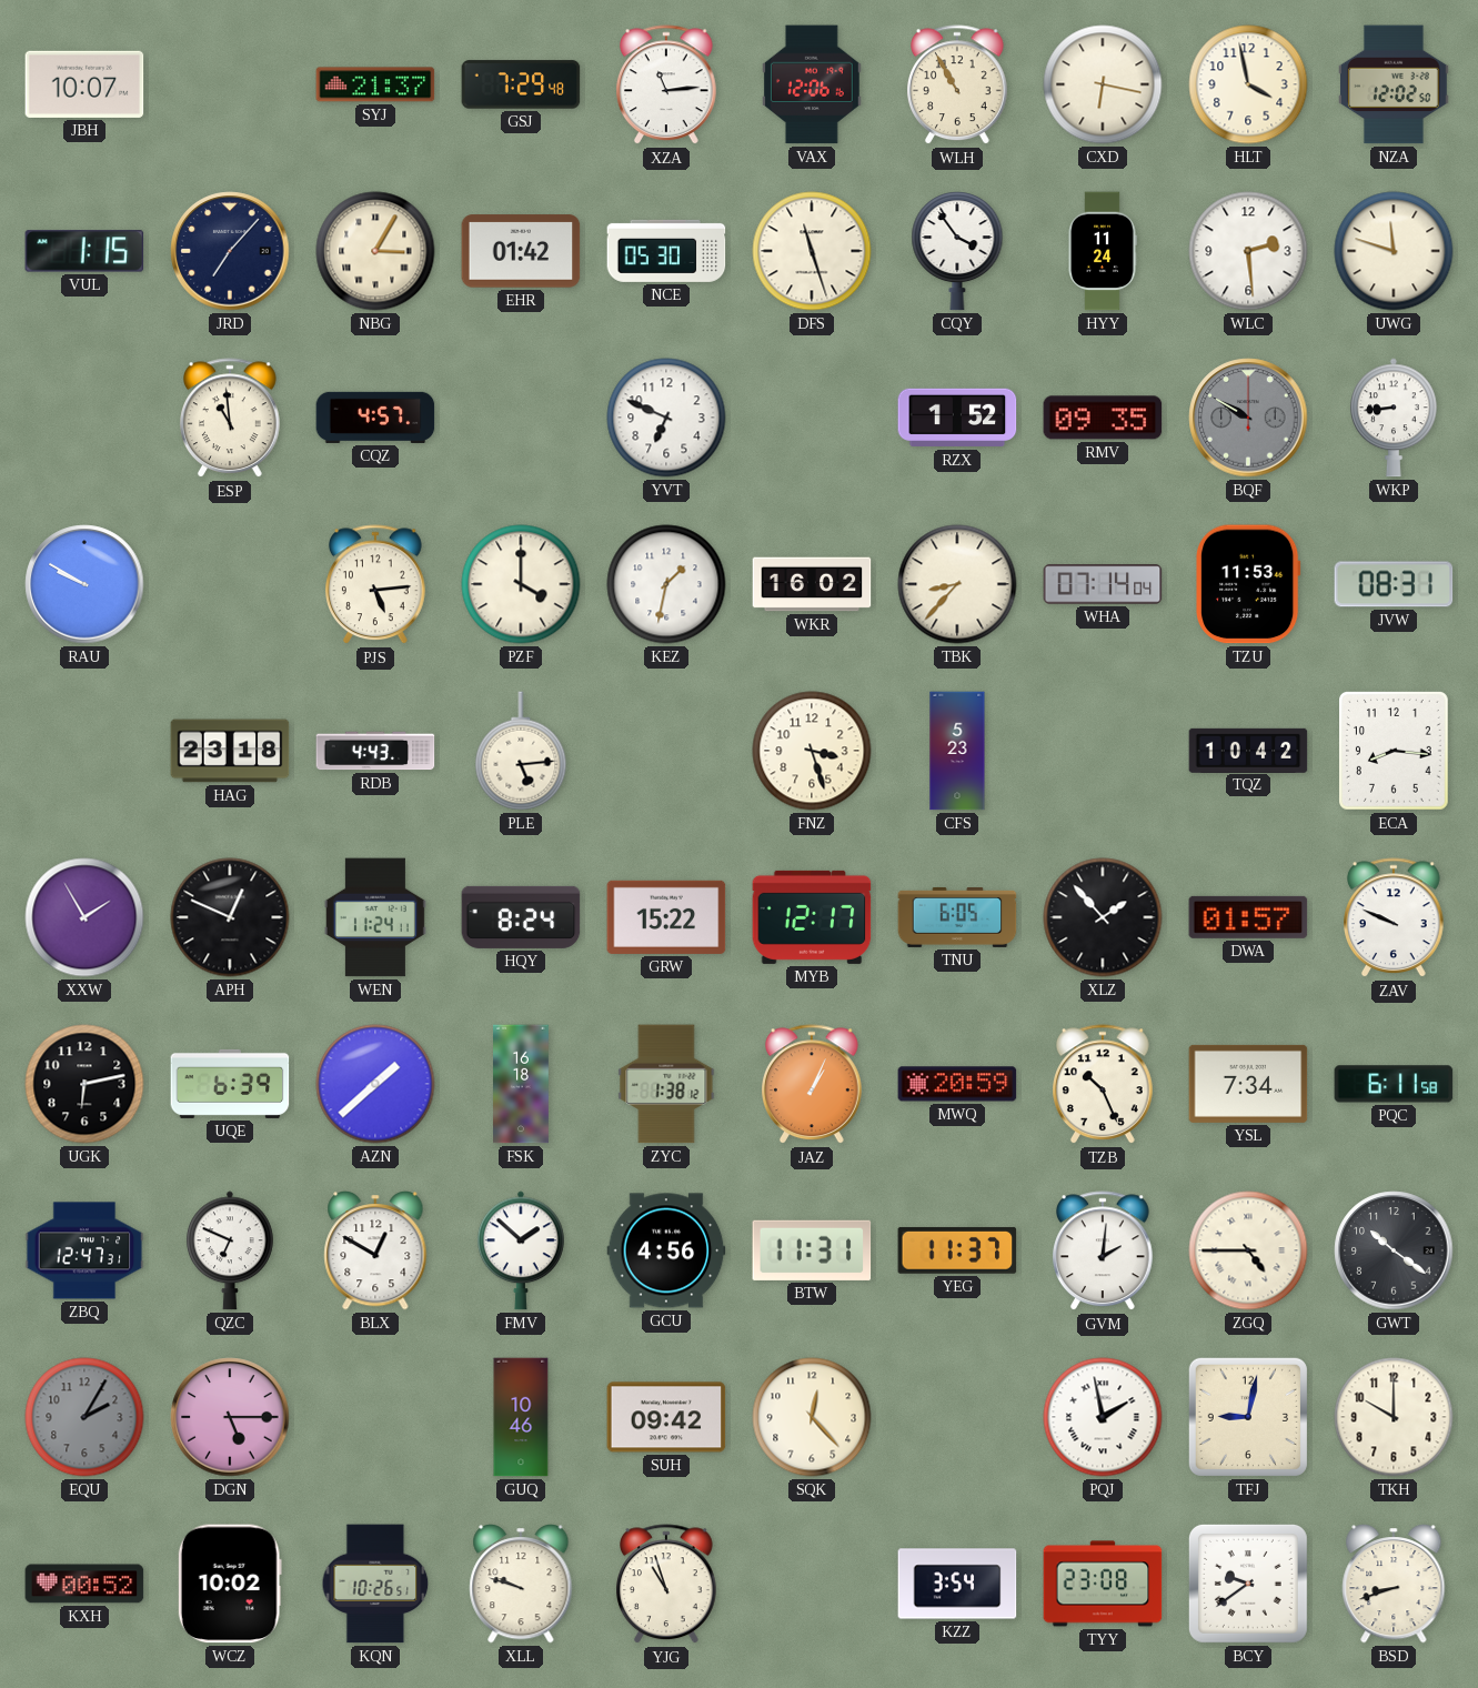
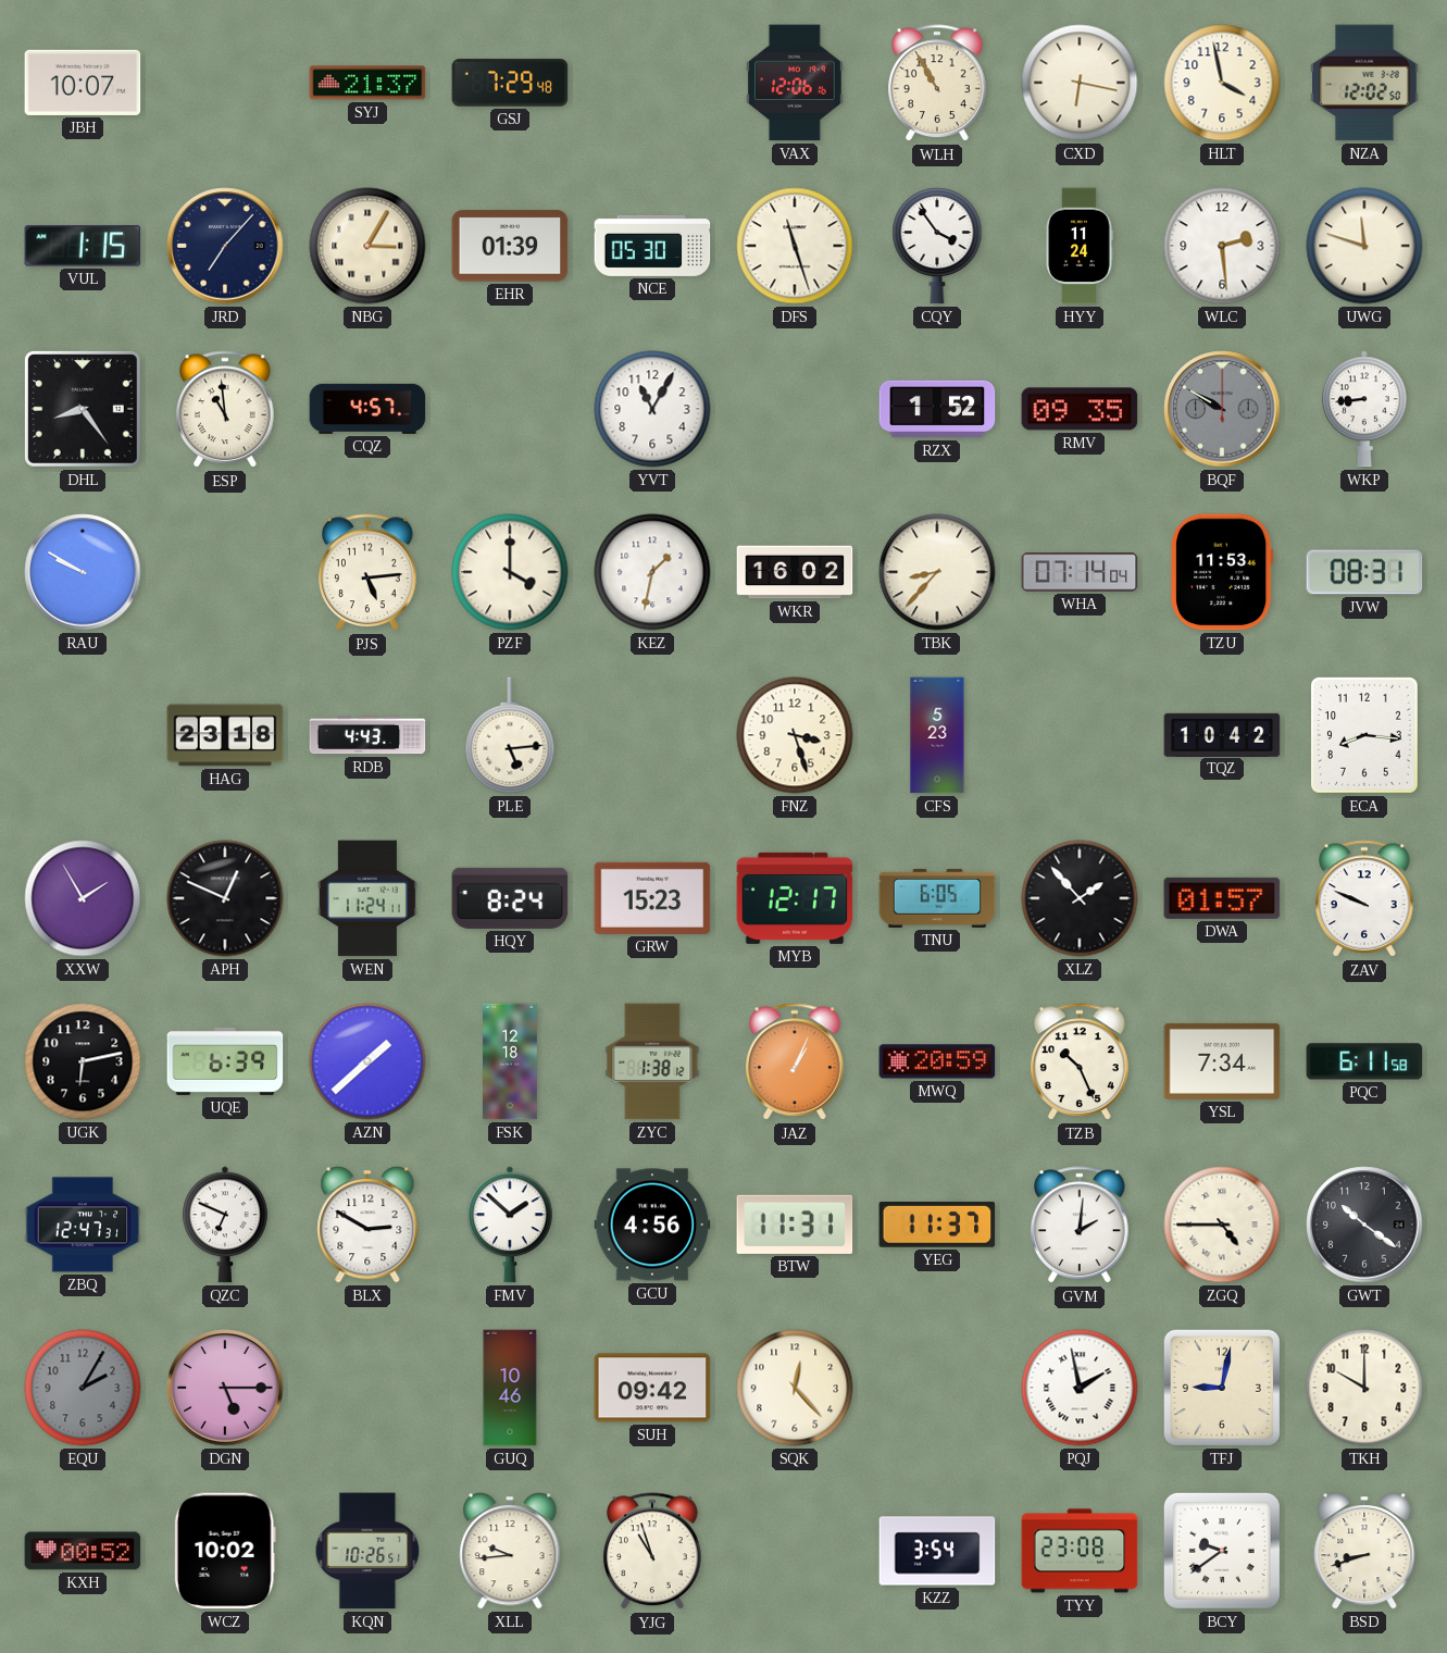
XZA: 11:14 -> none (667, 86)
EHR: 01:42 -> 01:39 (510, 246)
DHL: none -> 8:24 (83, 409)
YVT: 6:49 -> 11:05 (652, 409)
GRW: 15:22 -> 15:23 (652, 898)
FSK: 16:18 -> 12:18 (511, 1061)
BLX: 12:50 -> 2:50 (367, 1225)
XLL: 9:48 -> 9:44 (510, 1551)
